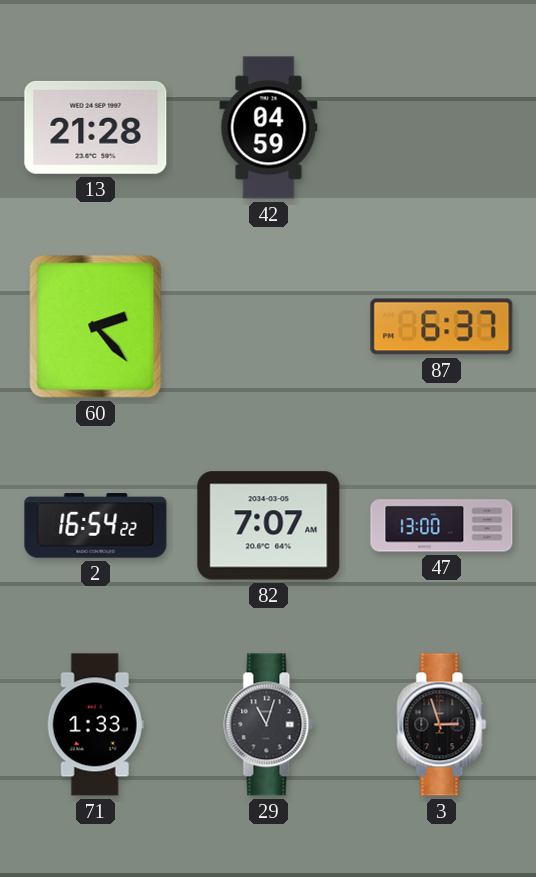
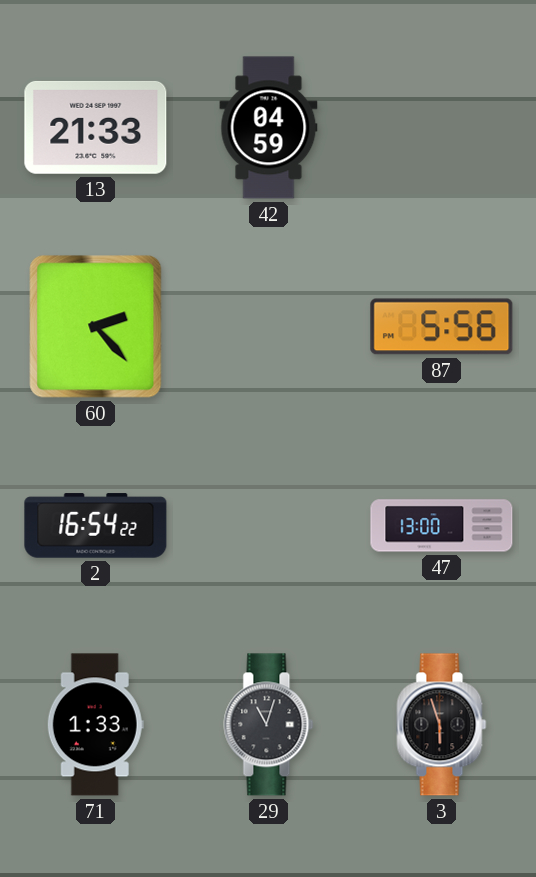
13: 21:28 -> 21:33 (96, 127)
87: 6:37 -> 5:56 (442, 327)
82: 7:07 -> none (269, 526)
3: 2:57 -> 5:57 (442, 725)
